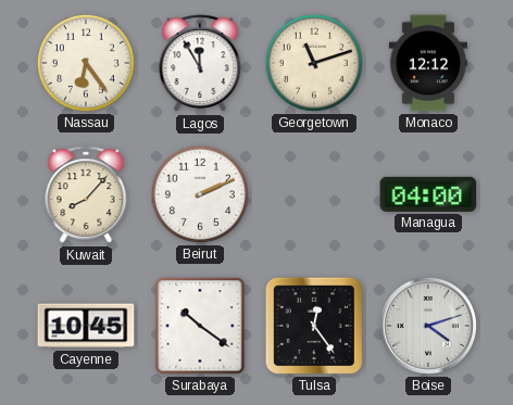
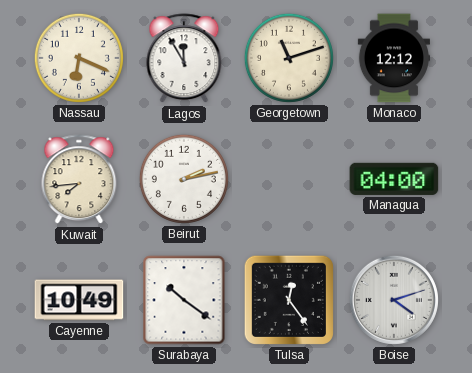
Nassau: 6:24 -> 6:19 (79, 58)
Kuwait: 8:07 -> 7:44 (79, 180)
Beirut: 2:11 -> 2:13 (184, 179)
Cayenne: 10:45 -> 10:49 (79, 300)
